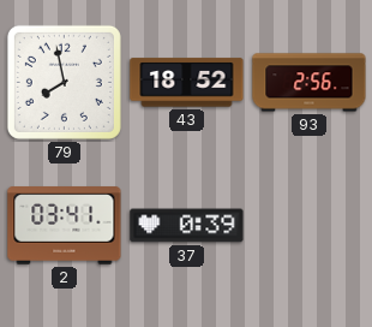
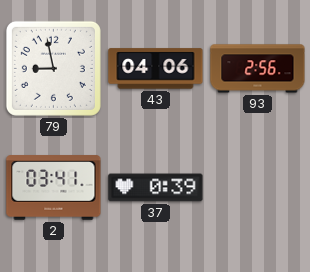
79: 7:58 -> 8:58 (53, 68)
43: 18:52 -> 04:06 (156, 69)
